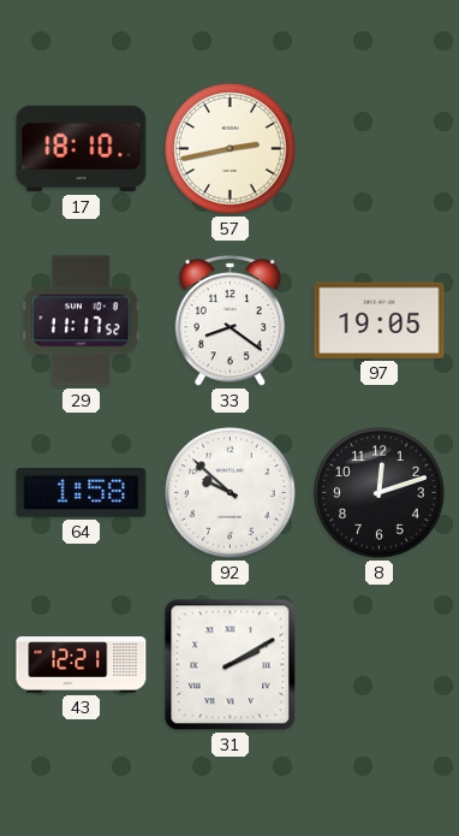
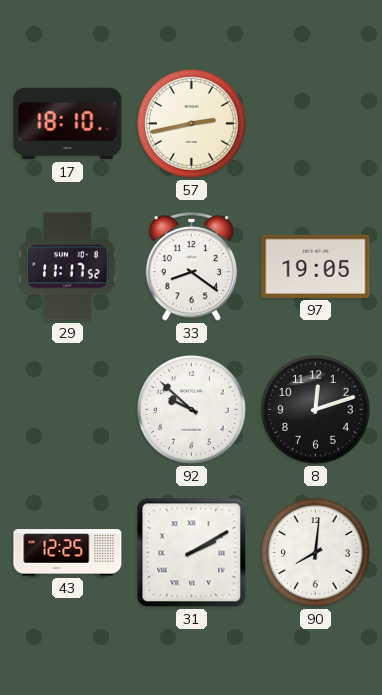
64: 1:58 -> none (82, 492)
43: 12:21 -> 12:25 (68, 553)
90: none -> 8:01 (316, 553)
